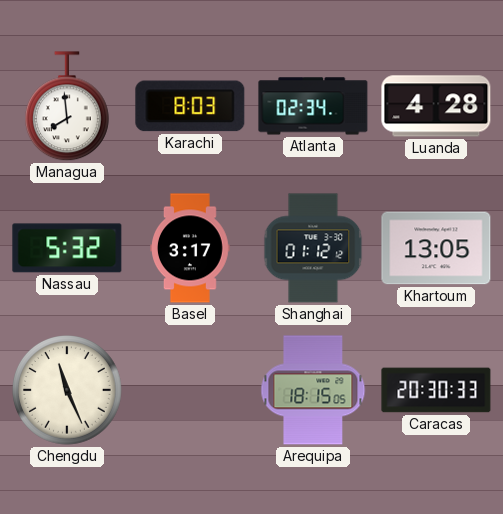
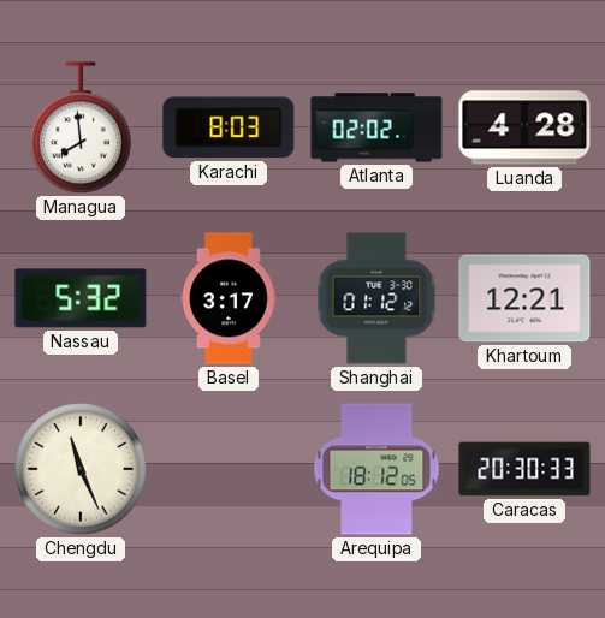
Atlanta: 02:34 -> 02:02 (376, 127)
Khartoum: 13:05 -> 12:21 (524, 298)
Arequipa: 18:15 -> 18:12 (376, 469)
